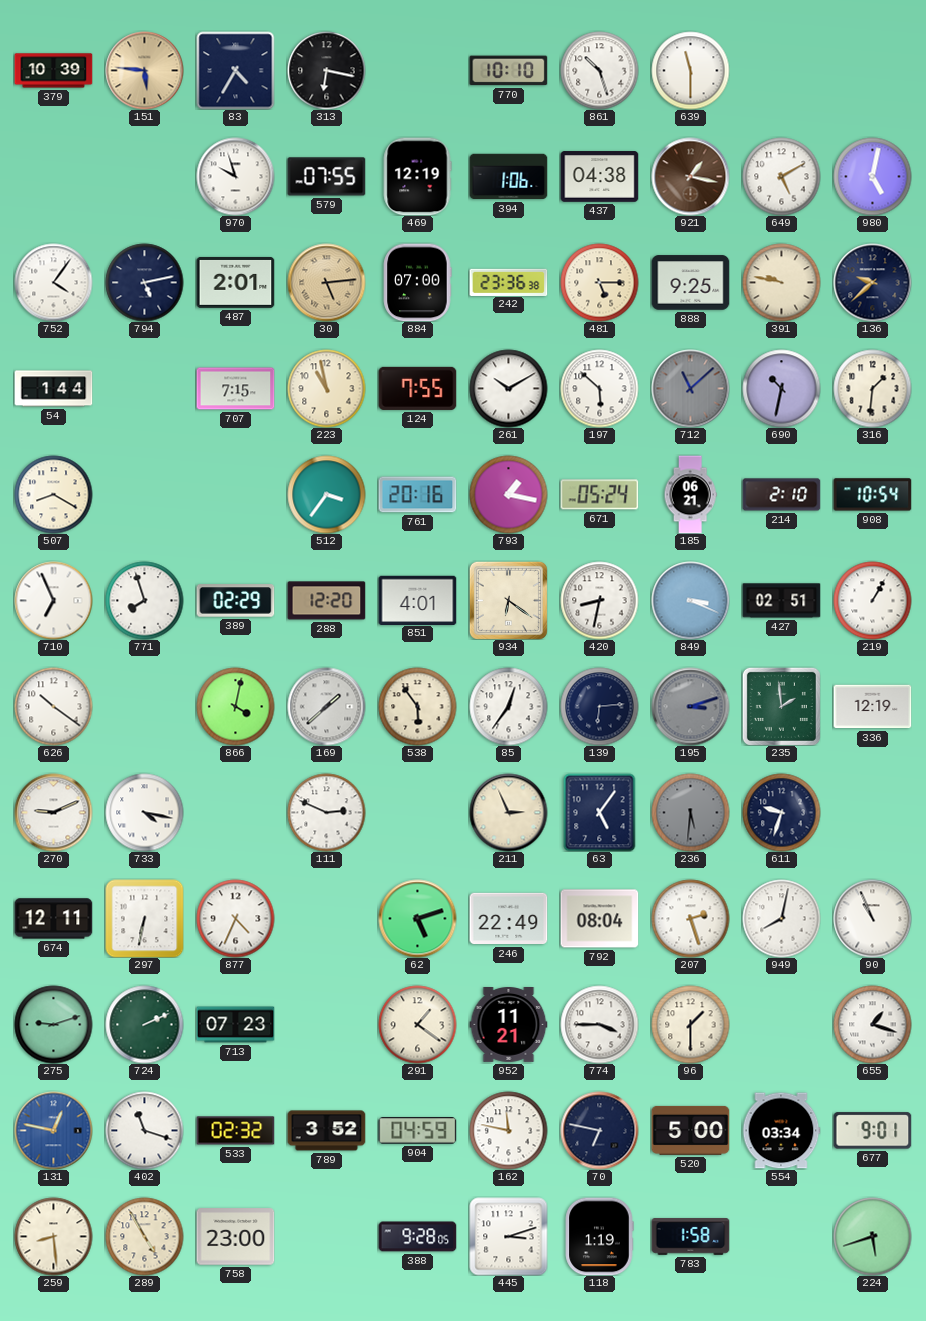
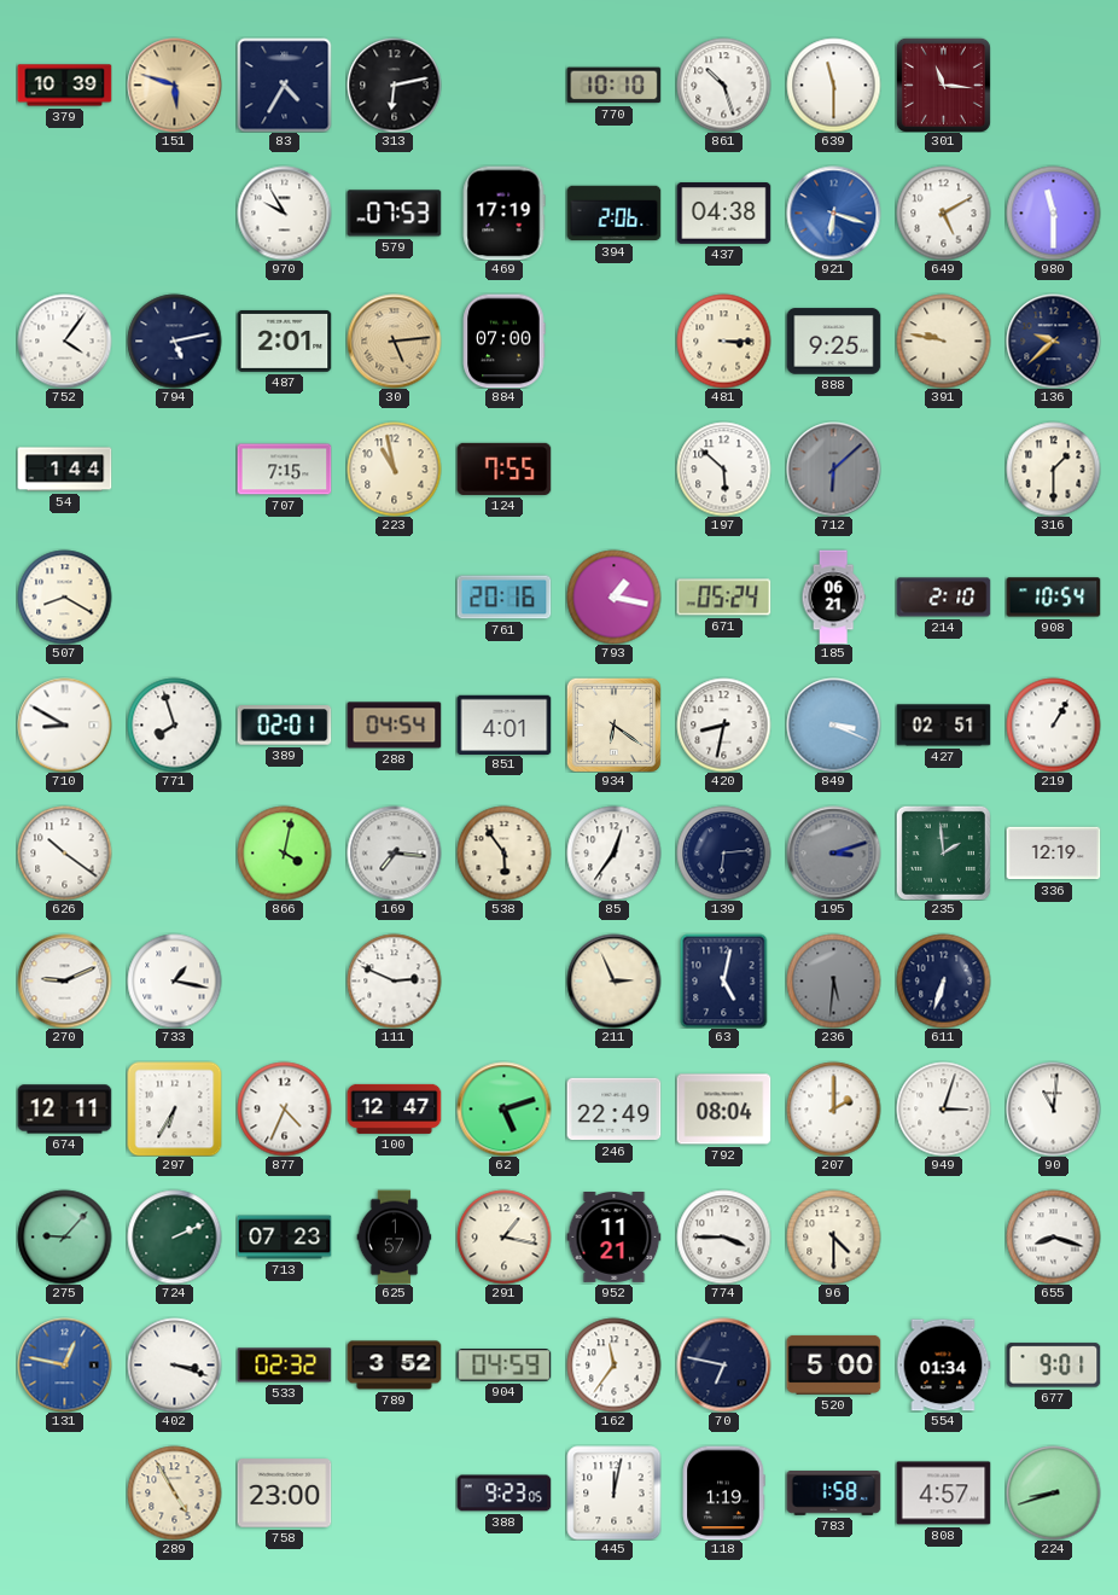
151: 5:46 -> 5:48 (174, 85)
313: 6:17 -> 6:13 (394, 85)
301: none -> 11:16 (943, 85)
970: 9:57 -> 9:55 (284, 213)
579: 07:55 -> 07:53 (394, 214)
469: 12:19 -> 17:19 (503, 213)
394: 1:06 -> 2:06 (613, 214)
921: 1:17 -> 6:18 (833, 213)
921 dial: brown -> blue (833, 213)
980: 5:02 -> 11:30 (1053, 213)
242: 23:36 -> none (508, 282)
481: 5:15 -> 3:15 (723, 340)
261: 10:10 -> none (508, 388)
712: 11:08 -> 6:08 (833, 468)
690: 10:32 -> none (781, 388)
316: 1:31 -> 1:30 (1053, 468)
512: 3:36 -> none (326, 494)
710: 6:56 -> 8:50 (64, 724)
389: 02:29 -> 02:01 (284, 726)
288: 12:20 -> 04:54 (394, 726)
169: 1:38 -> 7:16 (394, 852)
733: 4:17 -> 1:17 (174, 980)
63: 5:06 -> 5:02 (724, 980)
611: 9:33 -> 6:33 (943, 980)
297: 6:32 -> 6:35 (174, 1108)
100: none -> 12:47 (394, 1108)
207: 2:27 -> 2:00 (833, 1108)
949: 8:02 -> 3:03 (943, 1108)
90: 10:56 -> 11:01 (1053, 1108)
275: 9:12 -> 9:07 (64, 1236)
625: none -> 1:57 (395, 1236)
291: 1:21 -> 1:17 (503, 1236)
96: 1:30 -> 4:30 (833, 1236)
655: 1:18 -> 8:18 (1053, 1236)
402: 11:18 -> 3:18 (174, 1364)
162: 11:47 -> 11:36 (613, 1364)
554: 03:34 -> 01:34 (943, 1366)
259: 8:29 -> none (53, 1236)
388: 9:28 -> 9:23 (503, 1494)
445: 3:12 -> 12:02 (613, 1492)
808: none -> 4:57 (943, 1494)
224: 5:42 -> 8:42 (1053, 1492)
